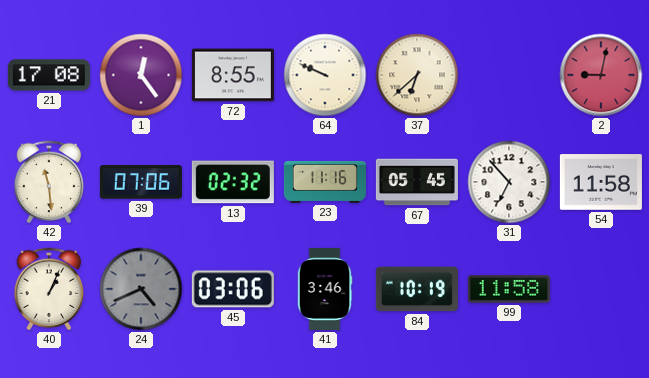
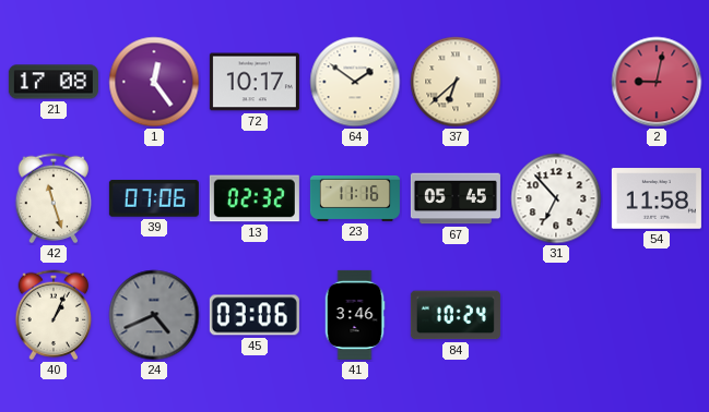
72: 8:55 -> 10:17 (255, 82)
64: 9:49 -> 1:51 (355, 82)
42: 11:29 -> 11:27 (54, 198)
84: 10:19 -> 10:24 (456, 315)
99: 11:58 -> none (509, 289)
